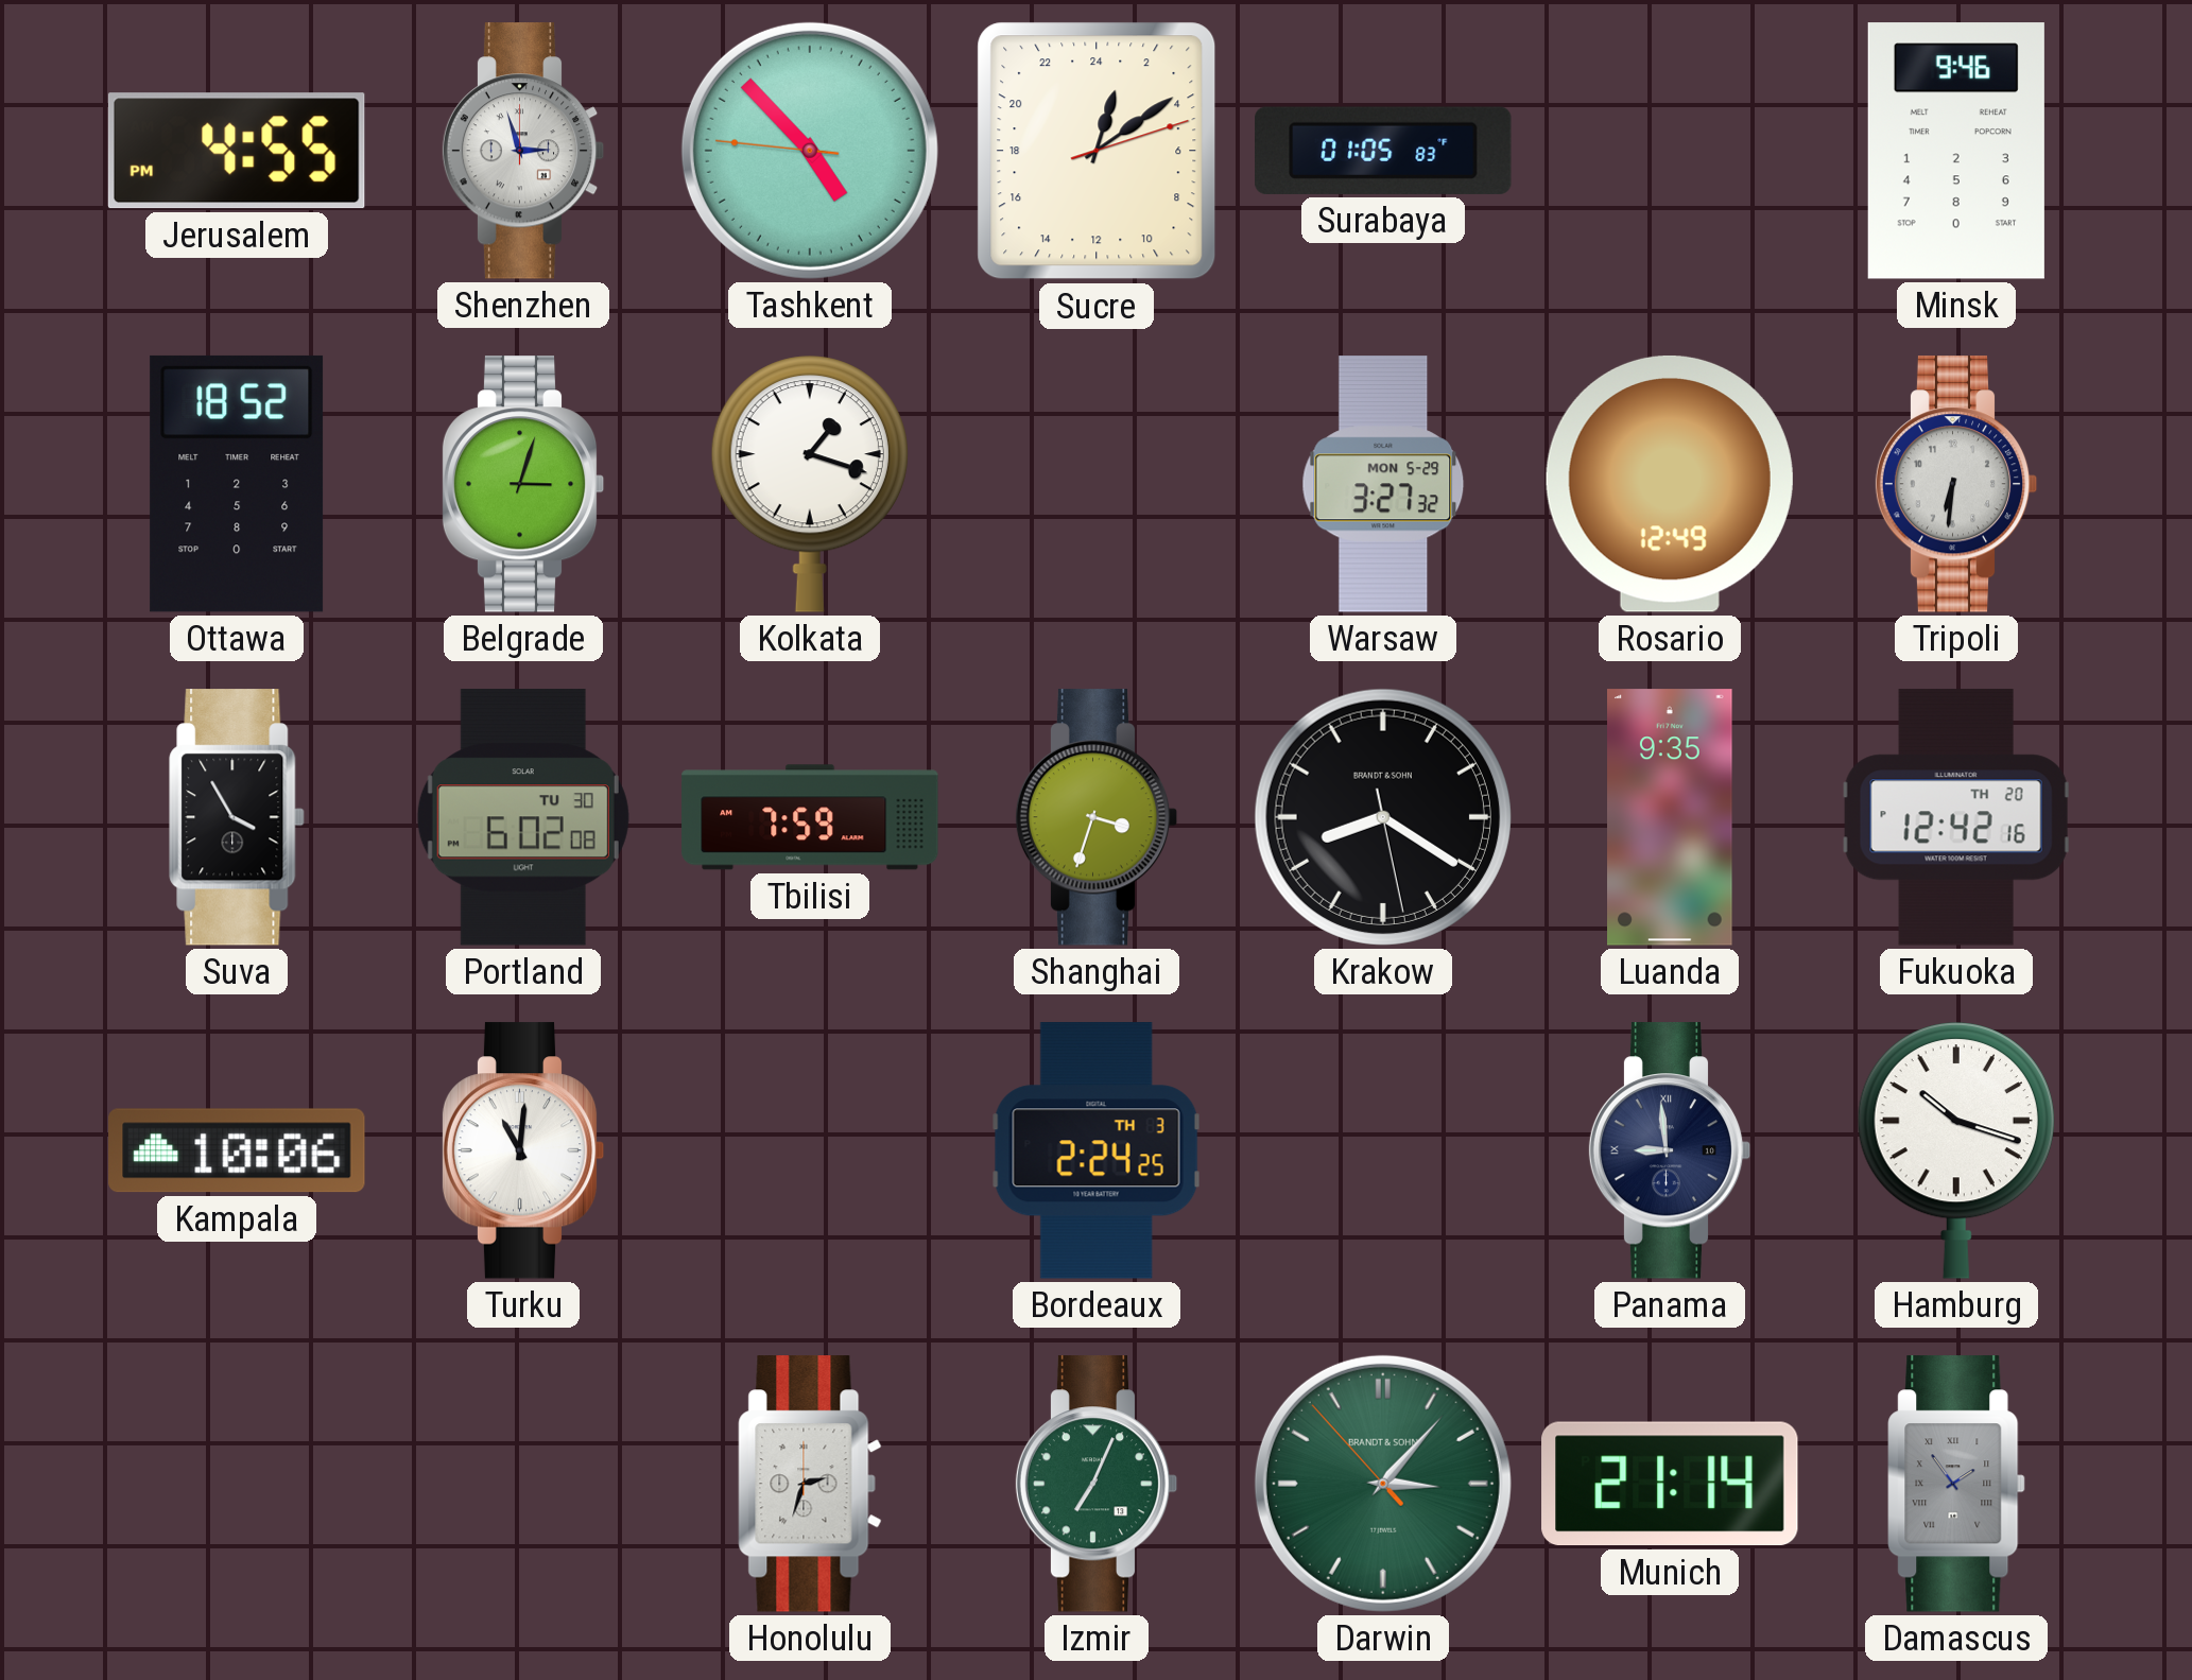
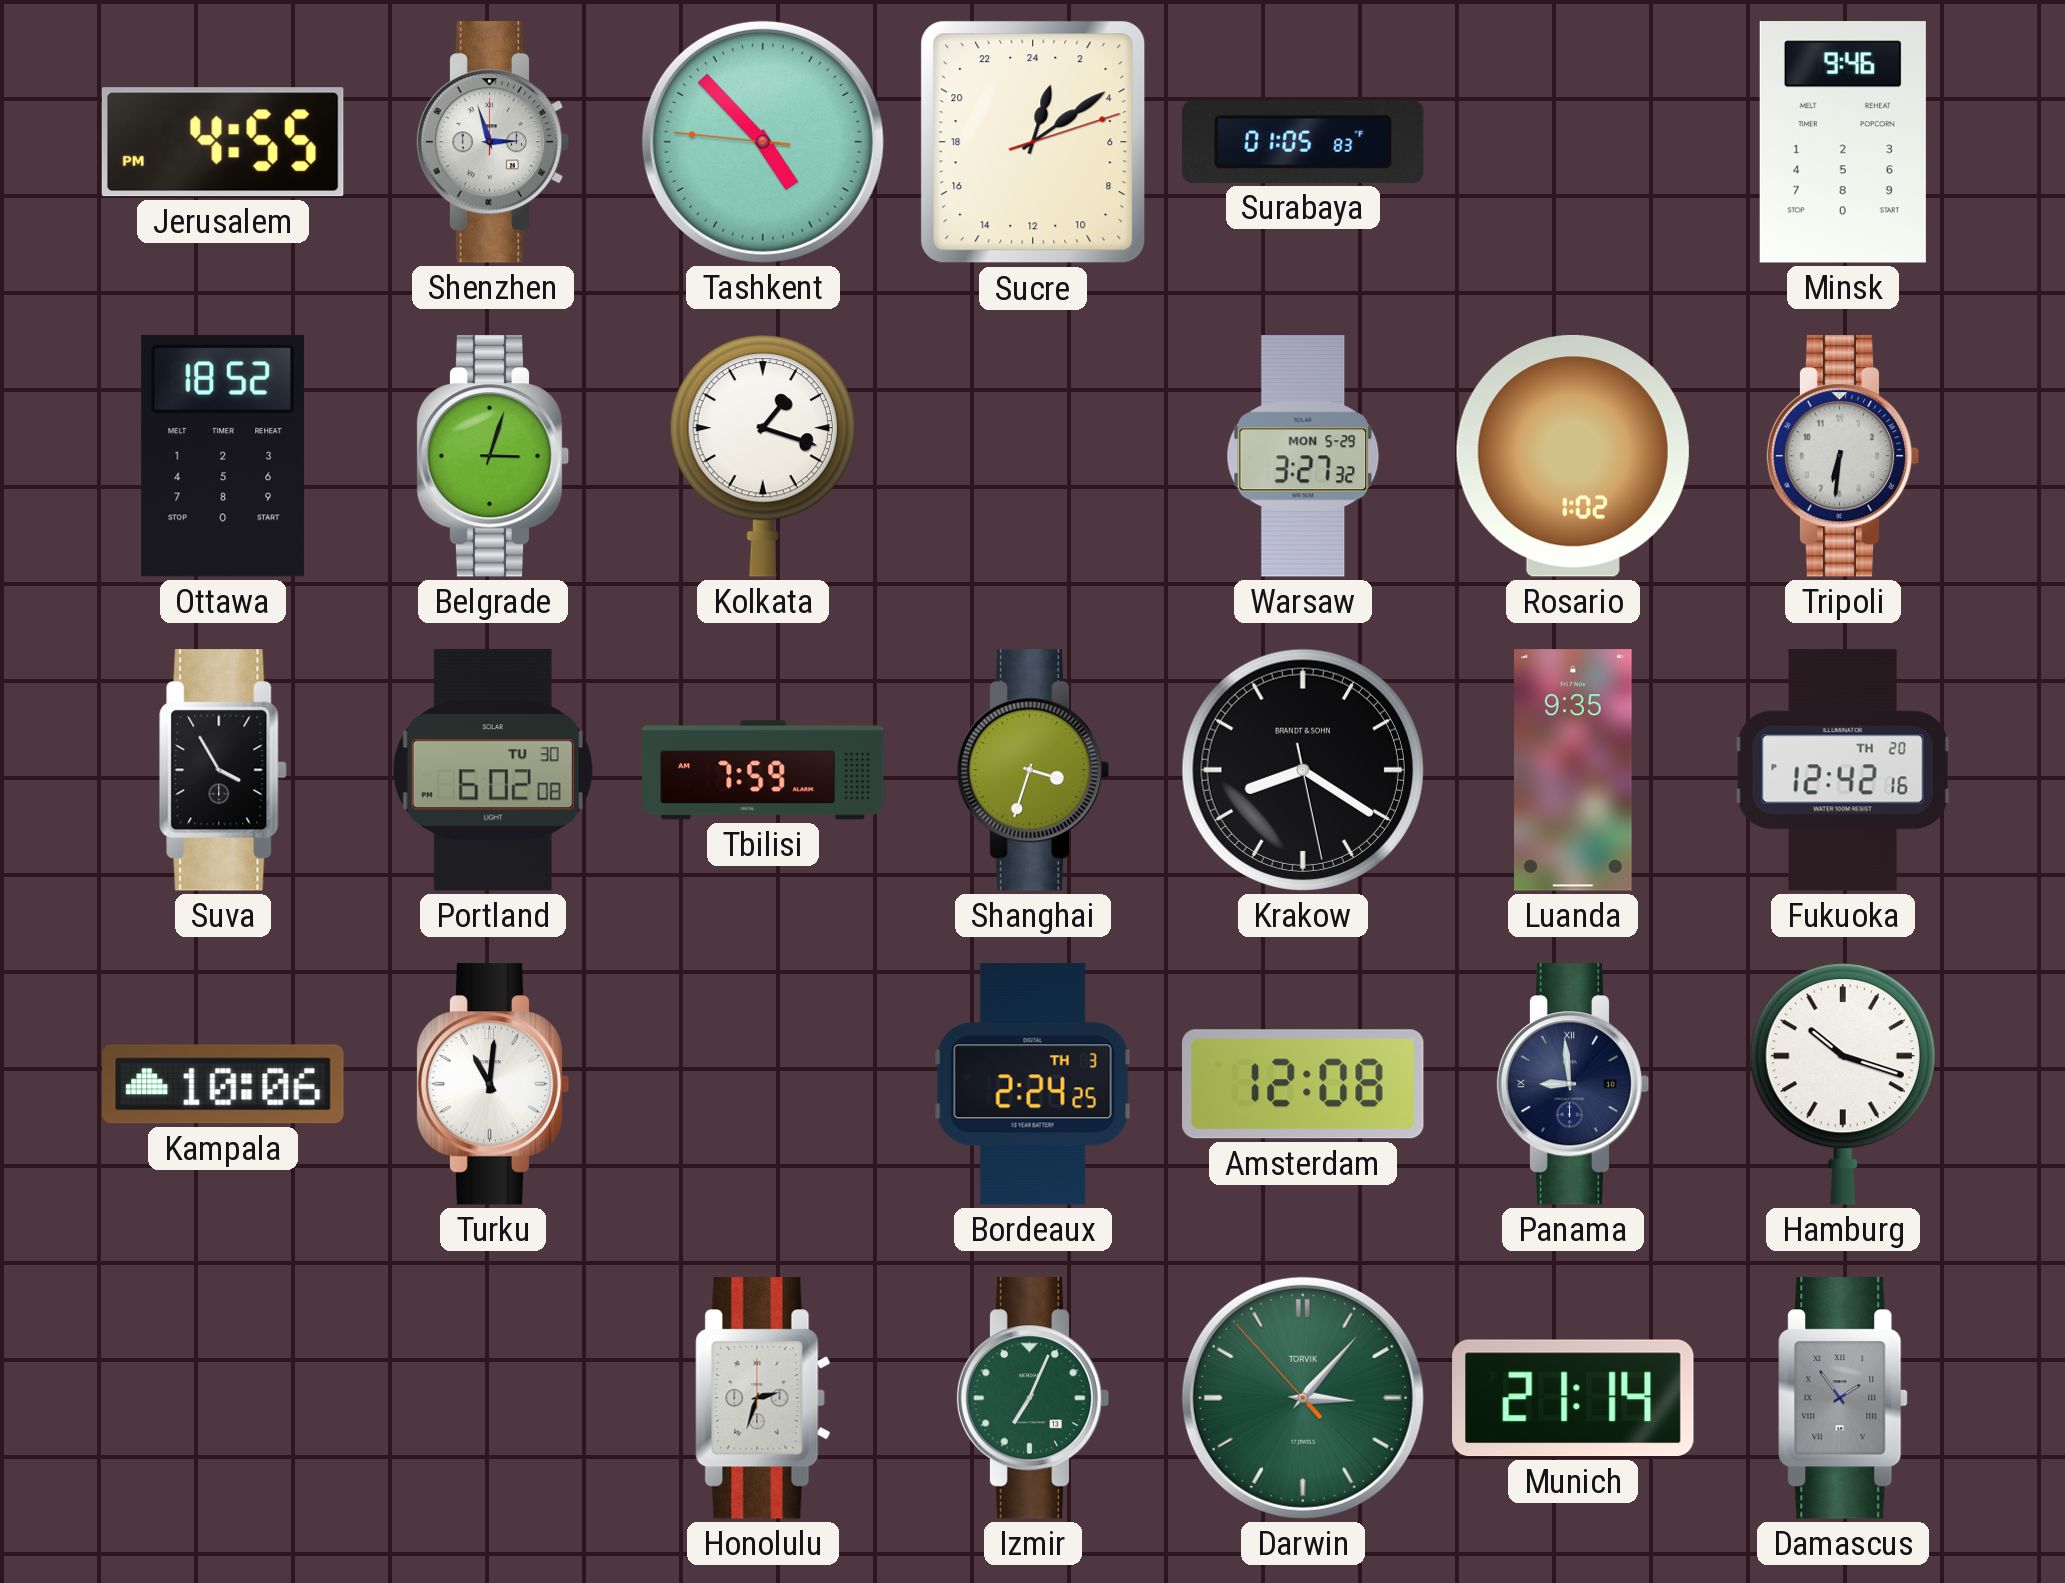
Rosario: 12:49 -> 1:02 (1573, 456)
Amsterdam: none -> 12:08 (1304, 1084)
Darwin brand: BRANDT & SOHN -> TORVIK (1303, 1398)
